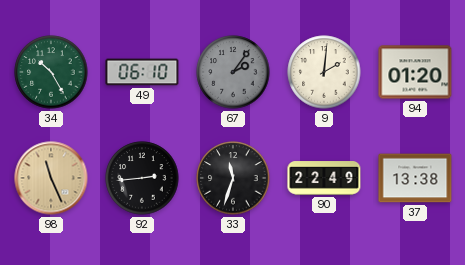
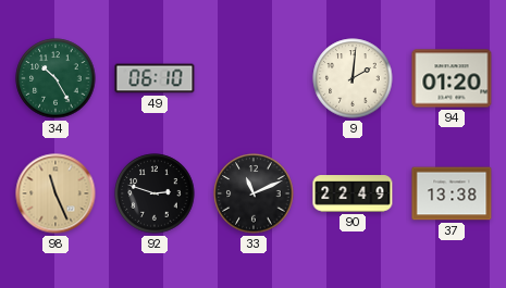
67: 2:06 -> none (233, 72)
92: 2:44 -> 2:48 (155, 193)
33: 11:33 -> 11:11 (254, 193)
